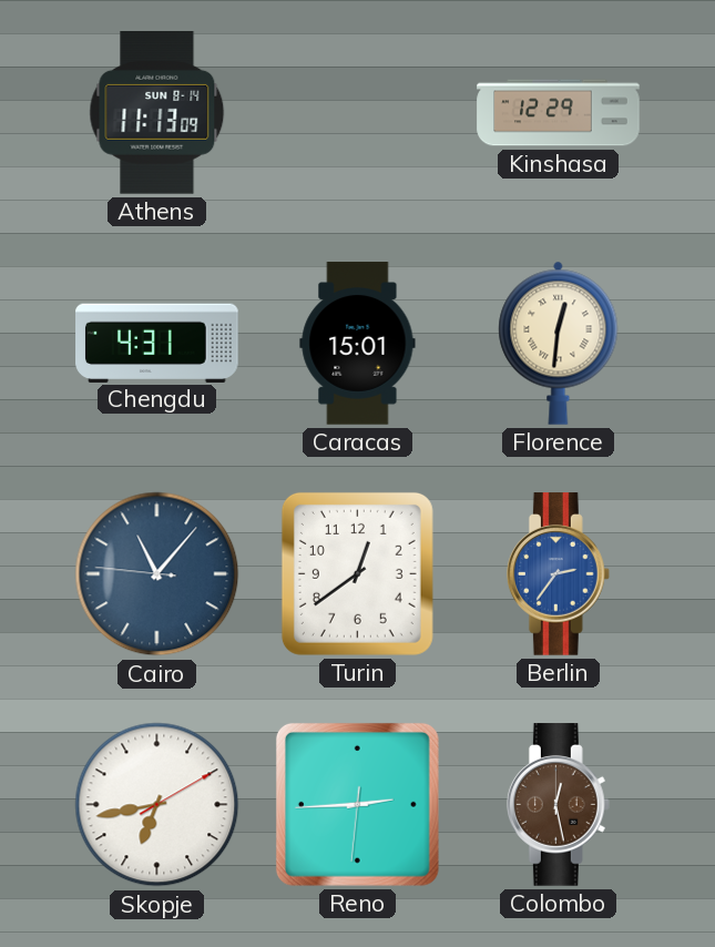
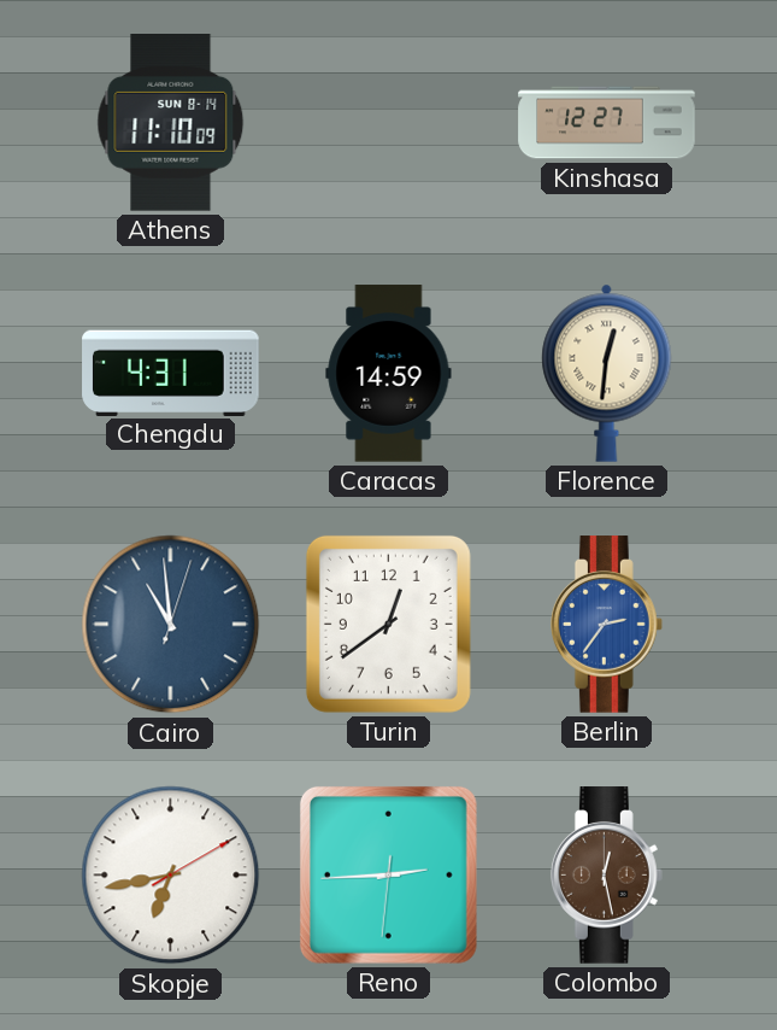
Athens: 11:13 -> 11:10 (171, 123)
Kinshasa: 12:29 -> 12:27 (607, 123)
Caracas: 15:01 -> 14:59 (389, 374)
Cairo: 11:06 -> 10:59 (171, 625)
